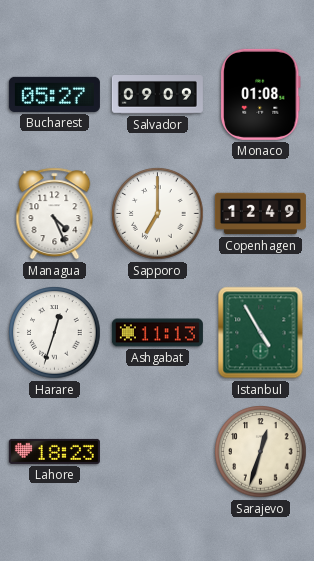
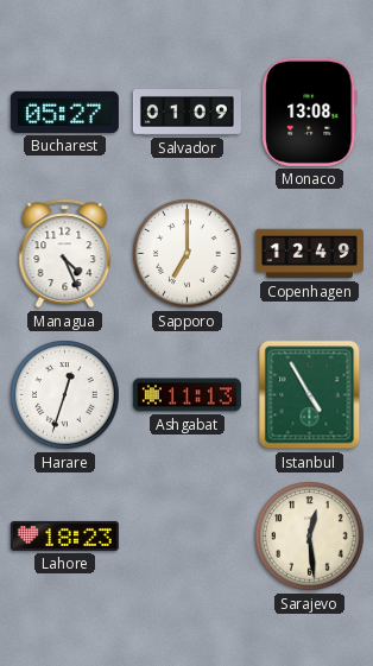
Salvador: 09:09 -> 01:09 (186, 113)
Monaco: 01:08 -> 13:08 (310, 112)
Sarajevo: 12:33 -> 12:29 (310, 537)
